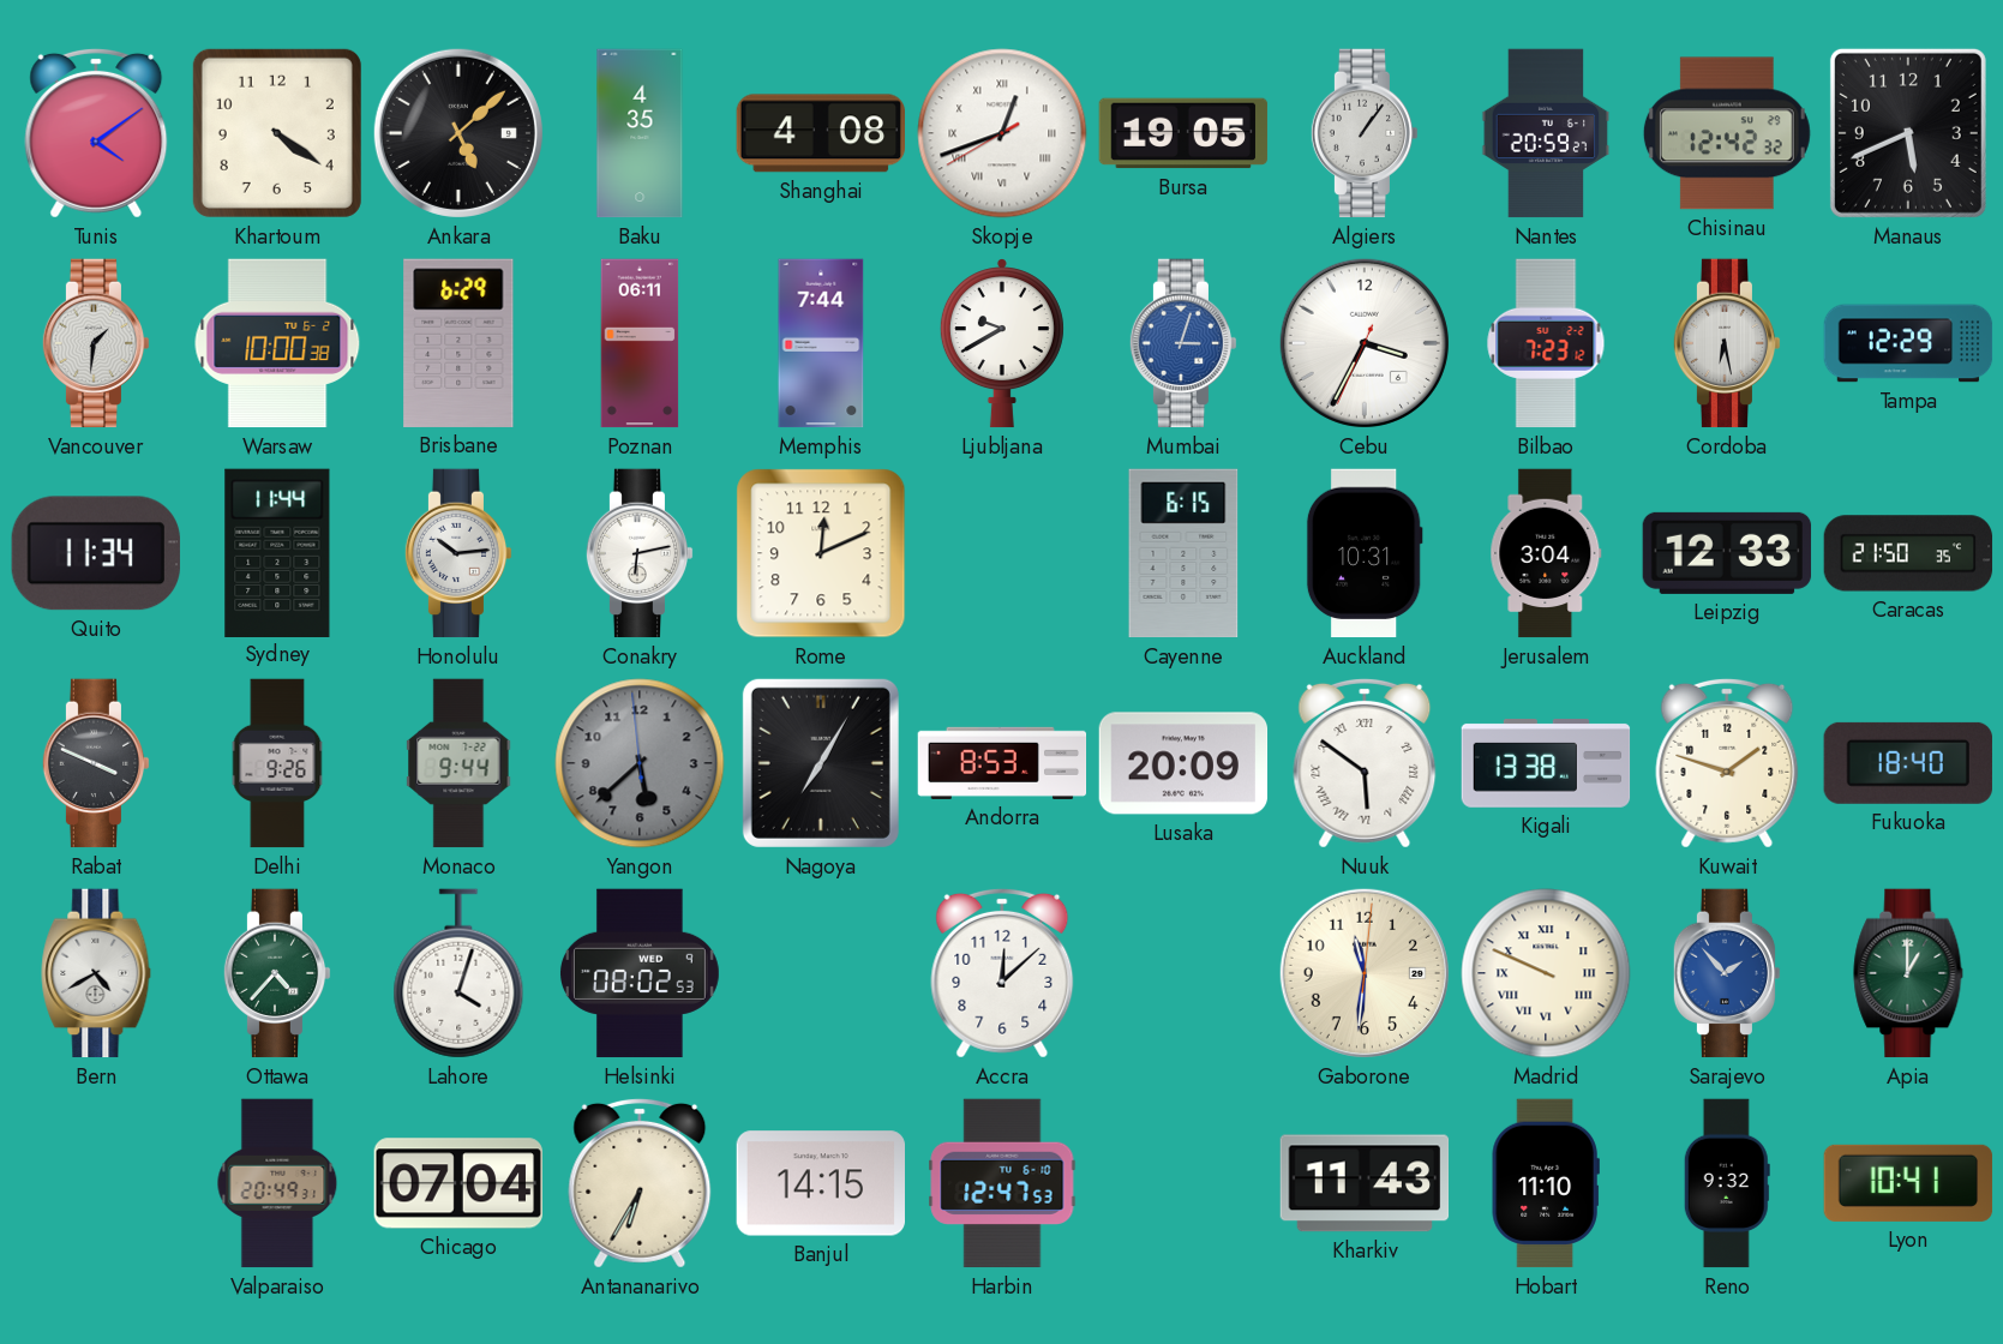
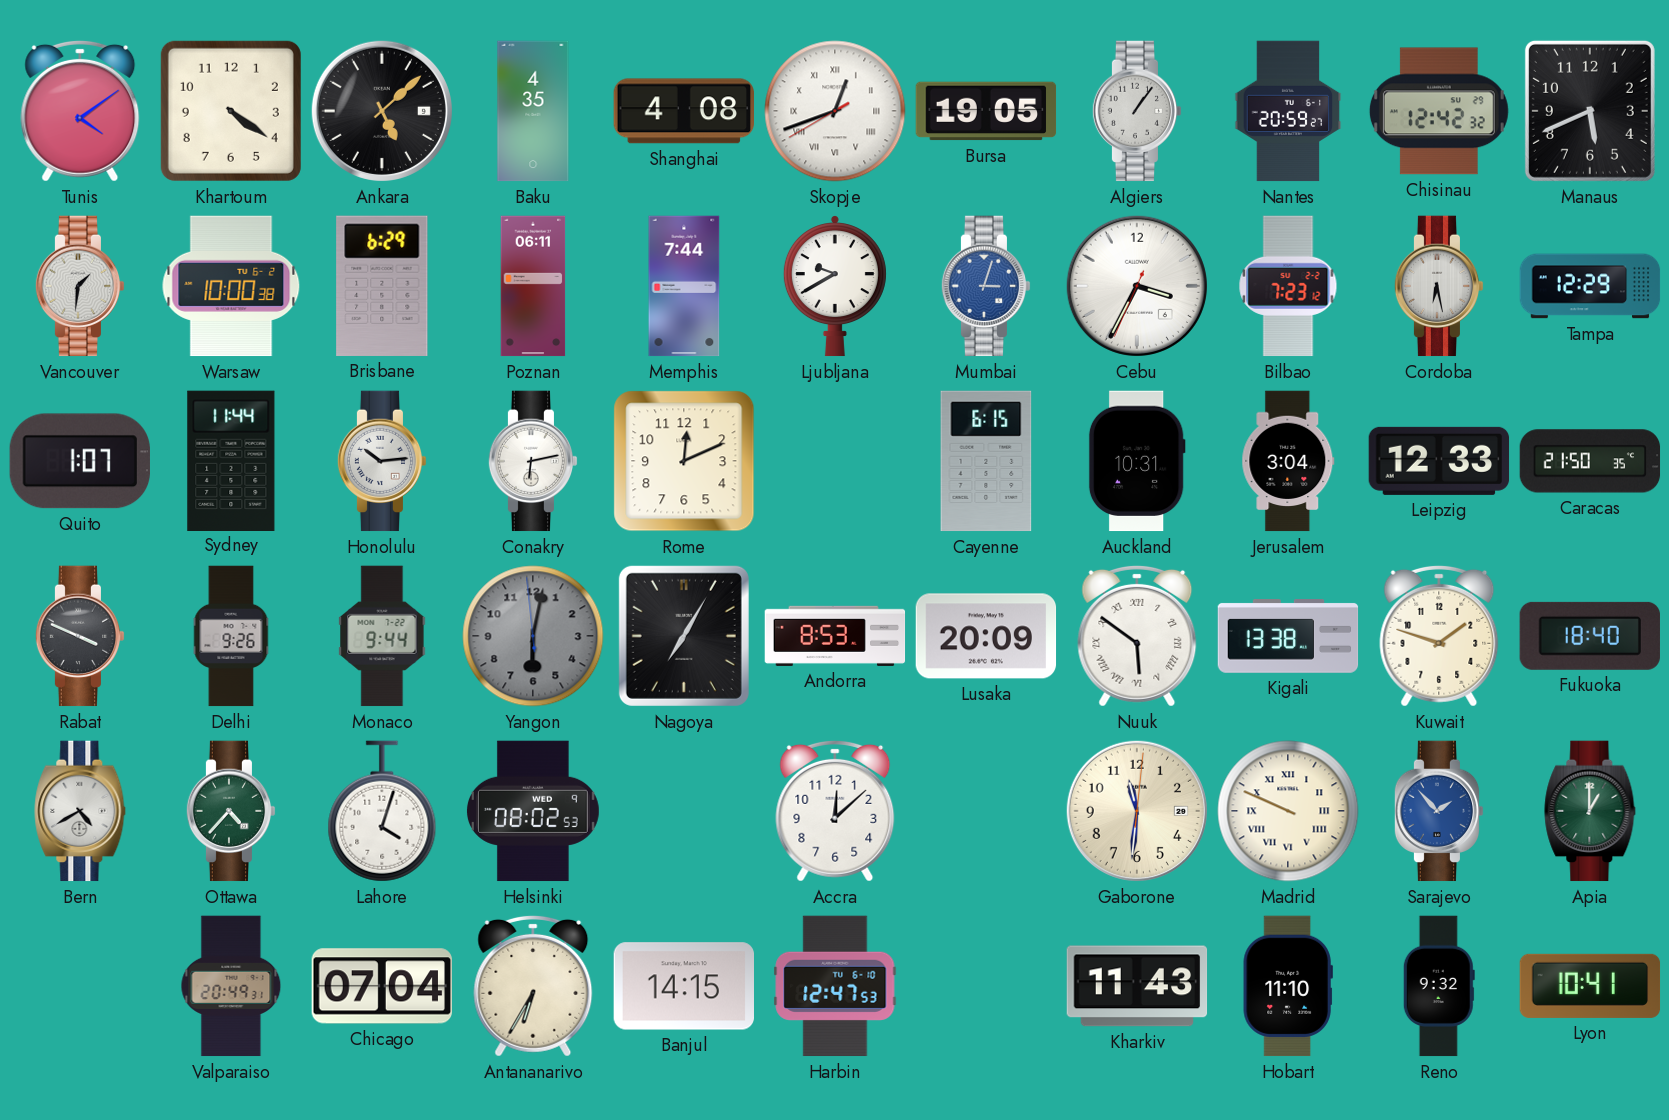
Quito: 11:34 -> 1:07 (80, 461)
Yangon: 5:37 -> 6:01 (533, 636)
